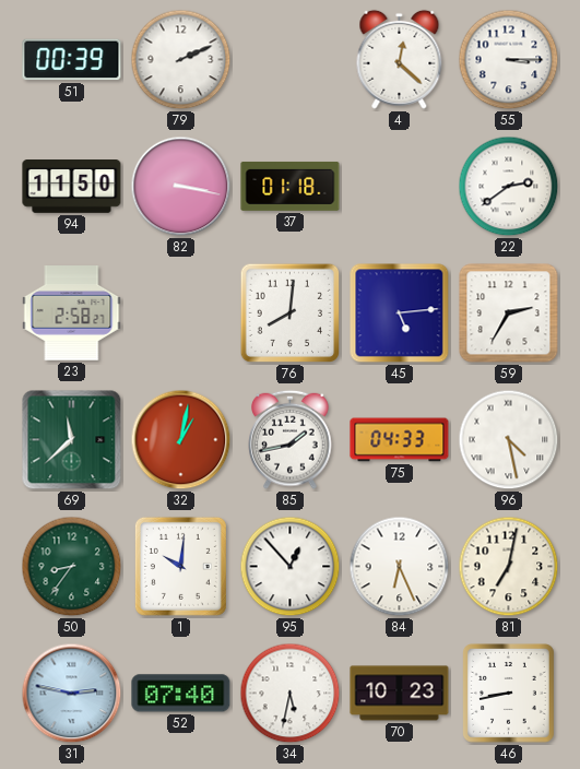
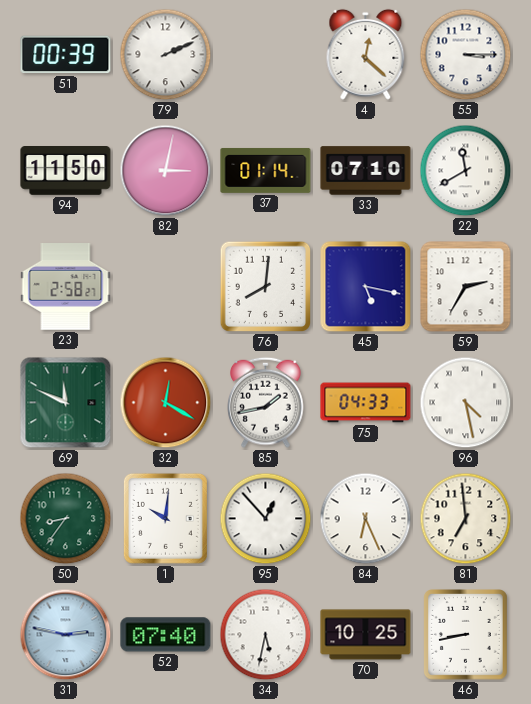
82: 3:17 -> 3:02 (166, 171)
37: 01:18 -> 01:14 (266, 170)
33: none -> 07:10 (366, 171)
22: 2:39 -> 11:40 (466, 171)
45: 5:14 -> 5:17 (366, 287)
69: 11:38 -> 11:49 (66, 403)
32: 1:02 -> 12:20 (166, 403)
81: 7:02 -> 6:59 (466, 519)
70: 10:23 -> 10:25 (366, 635)
